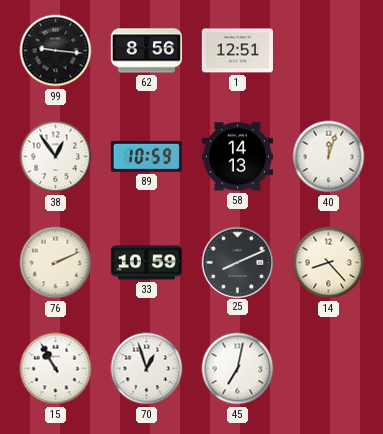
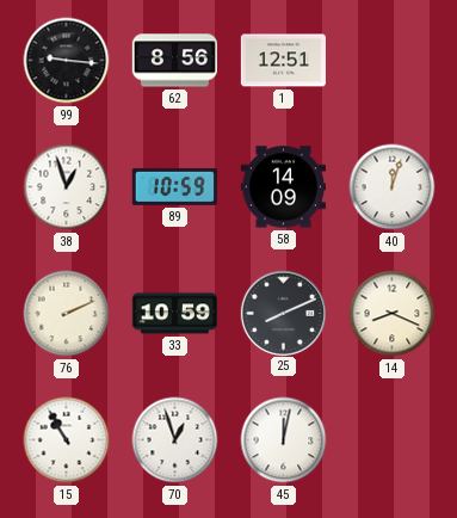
38: 12:54 -> 12:57 (67, 187)
58: 14:13 -> 14:09 (283, 187)
14: 8:23 -> 8:19 (393, 314)
45: 7:02 -> 12:02 (284, 440)
